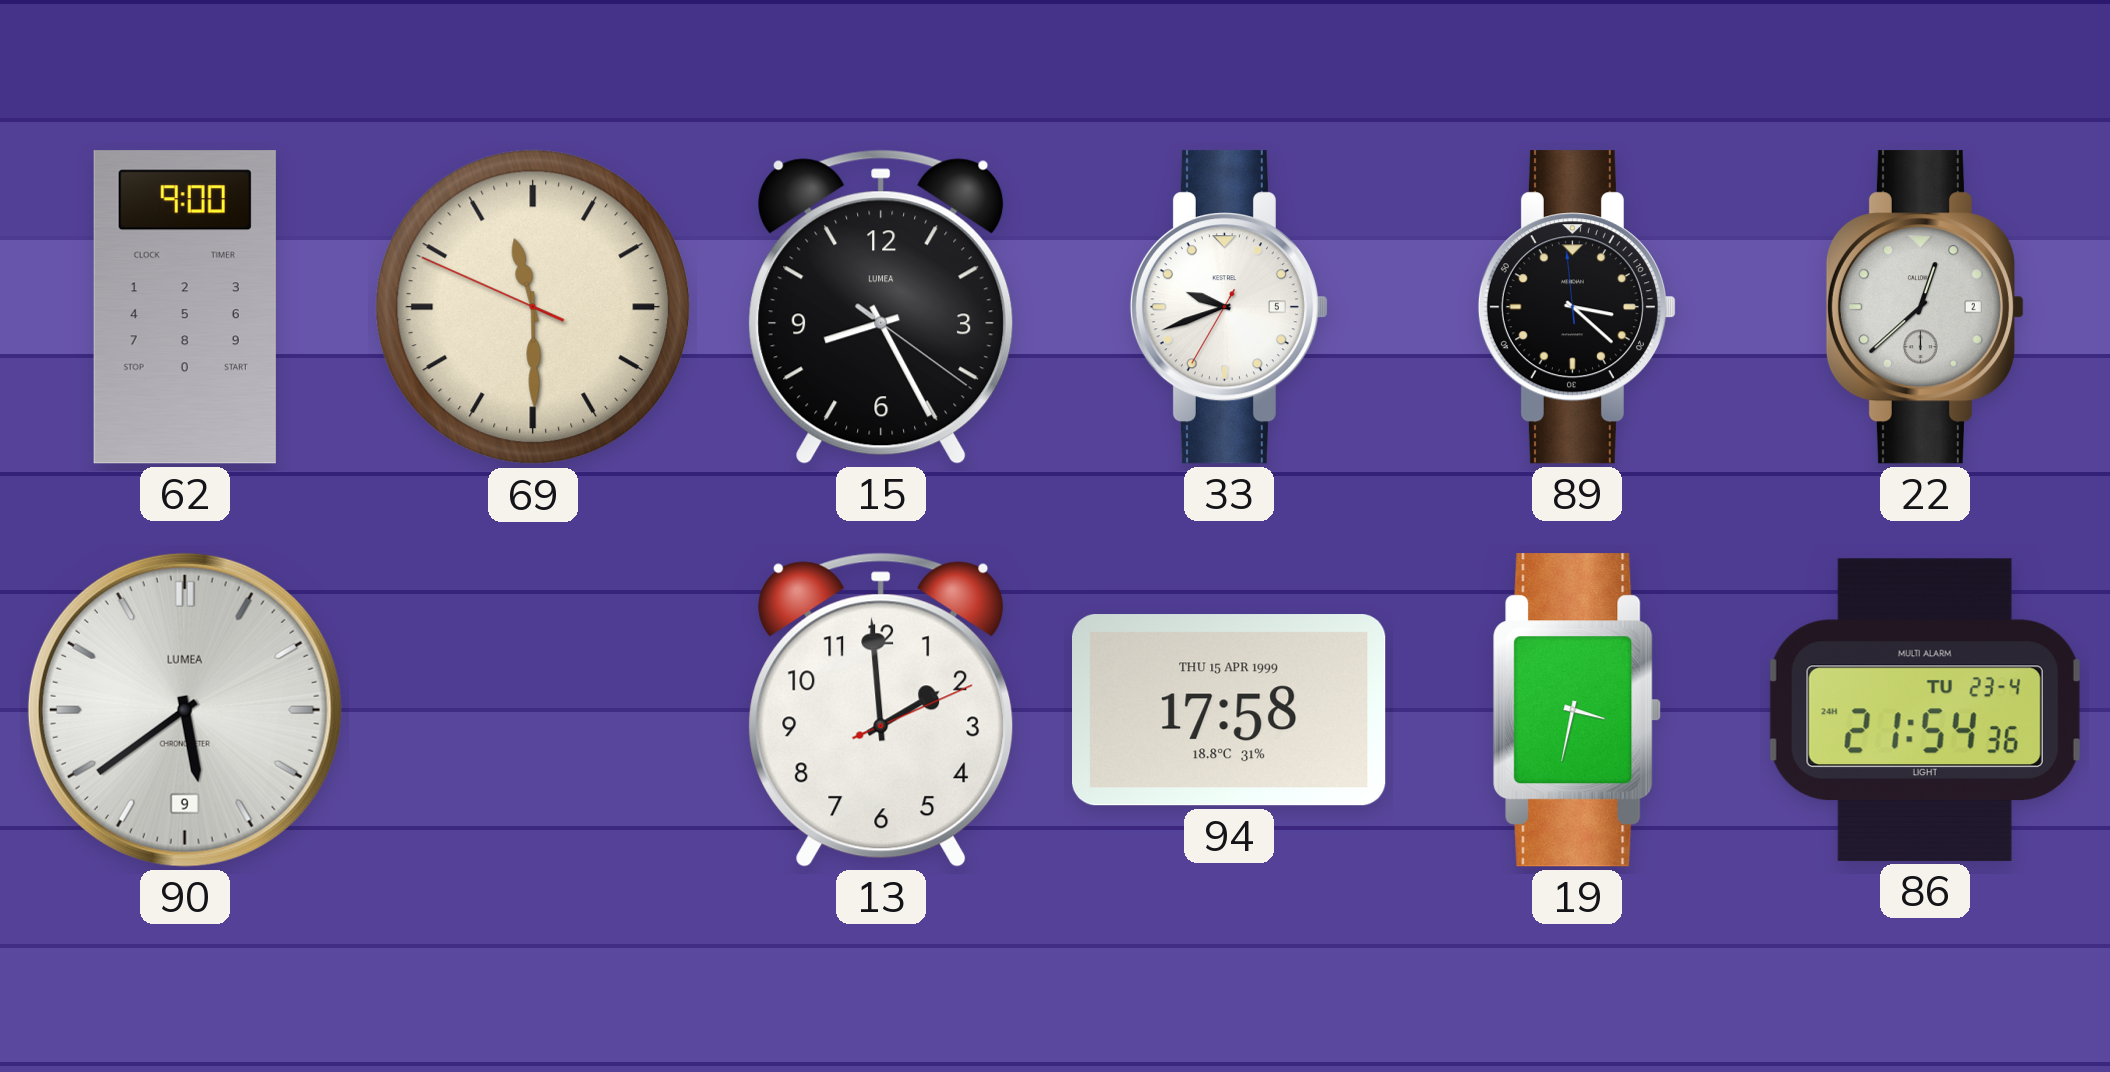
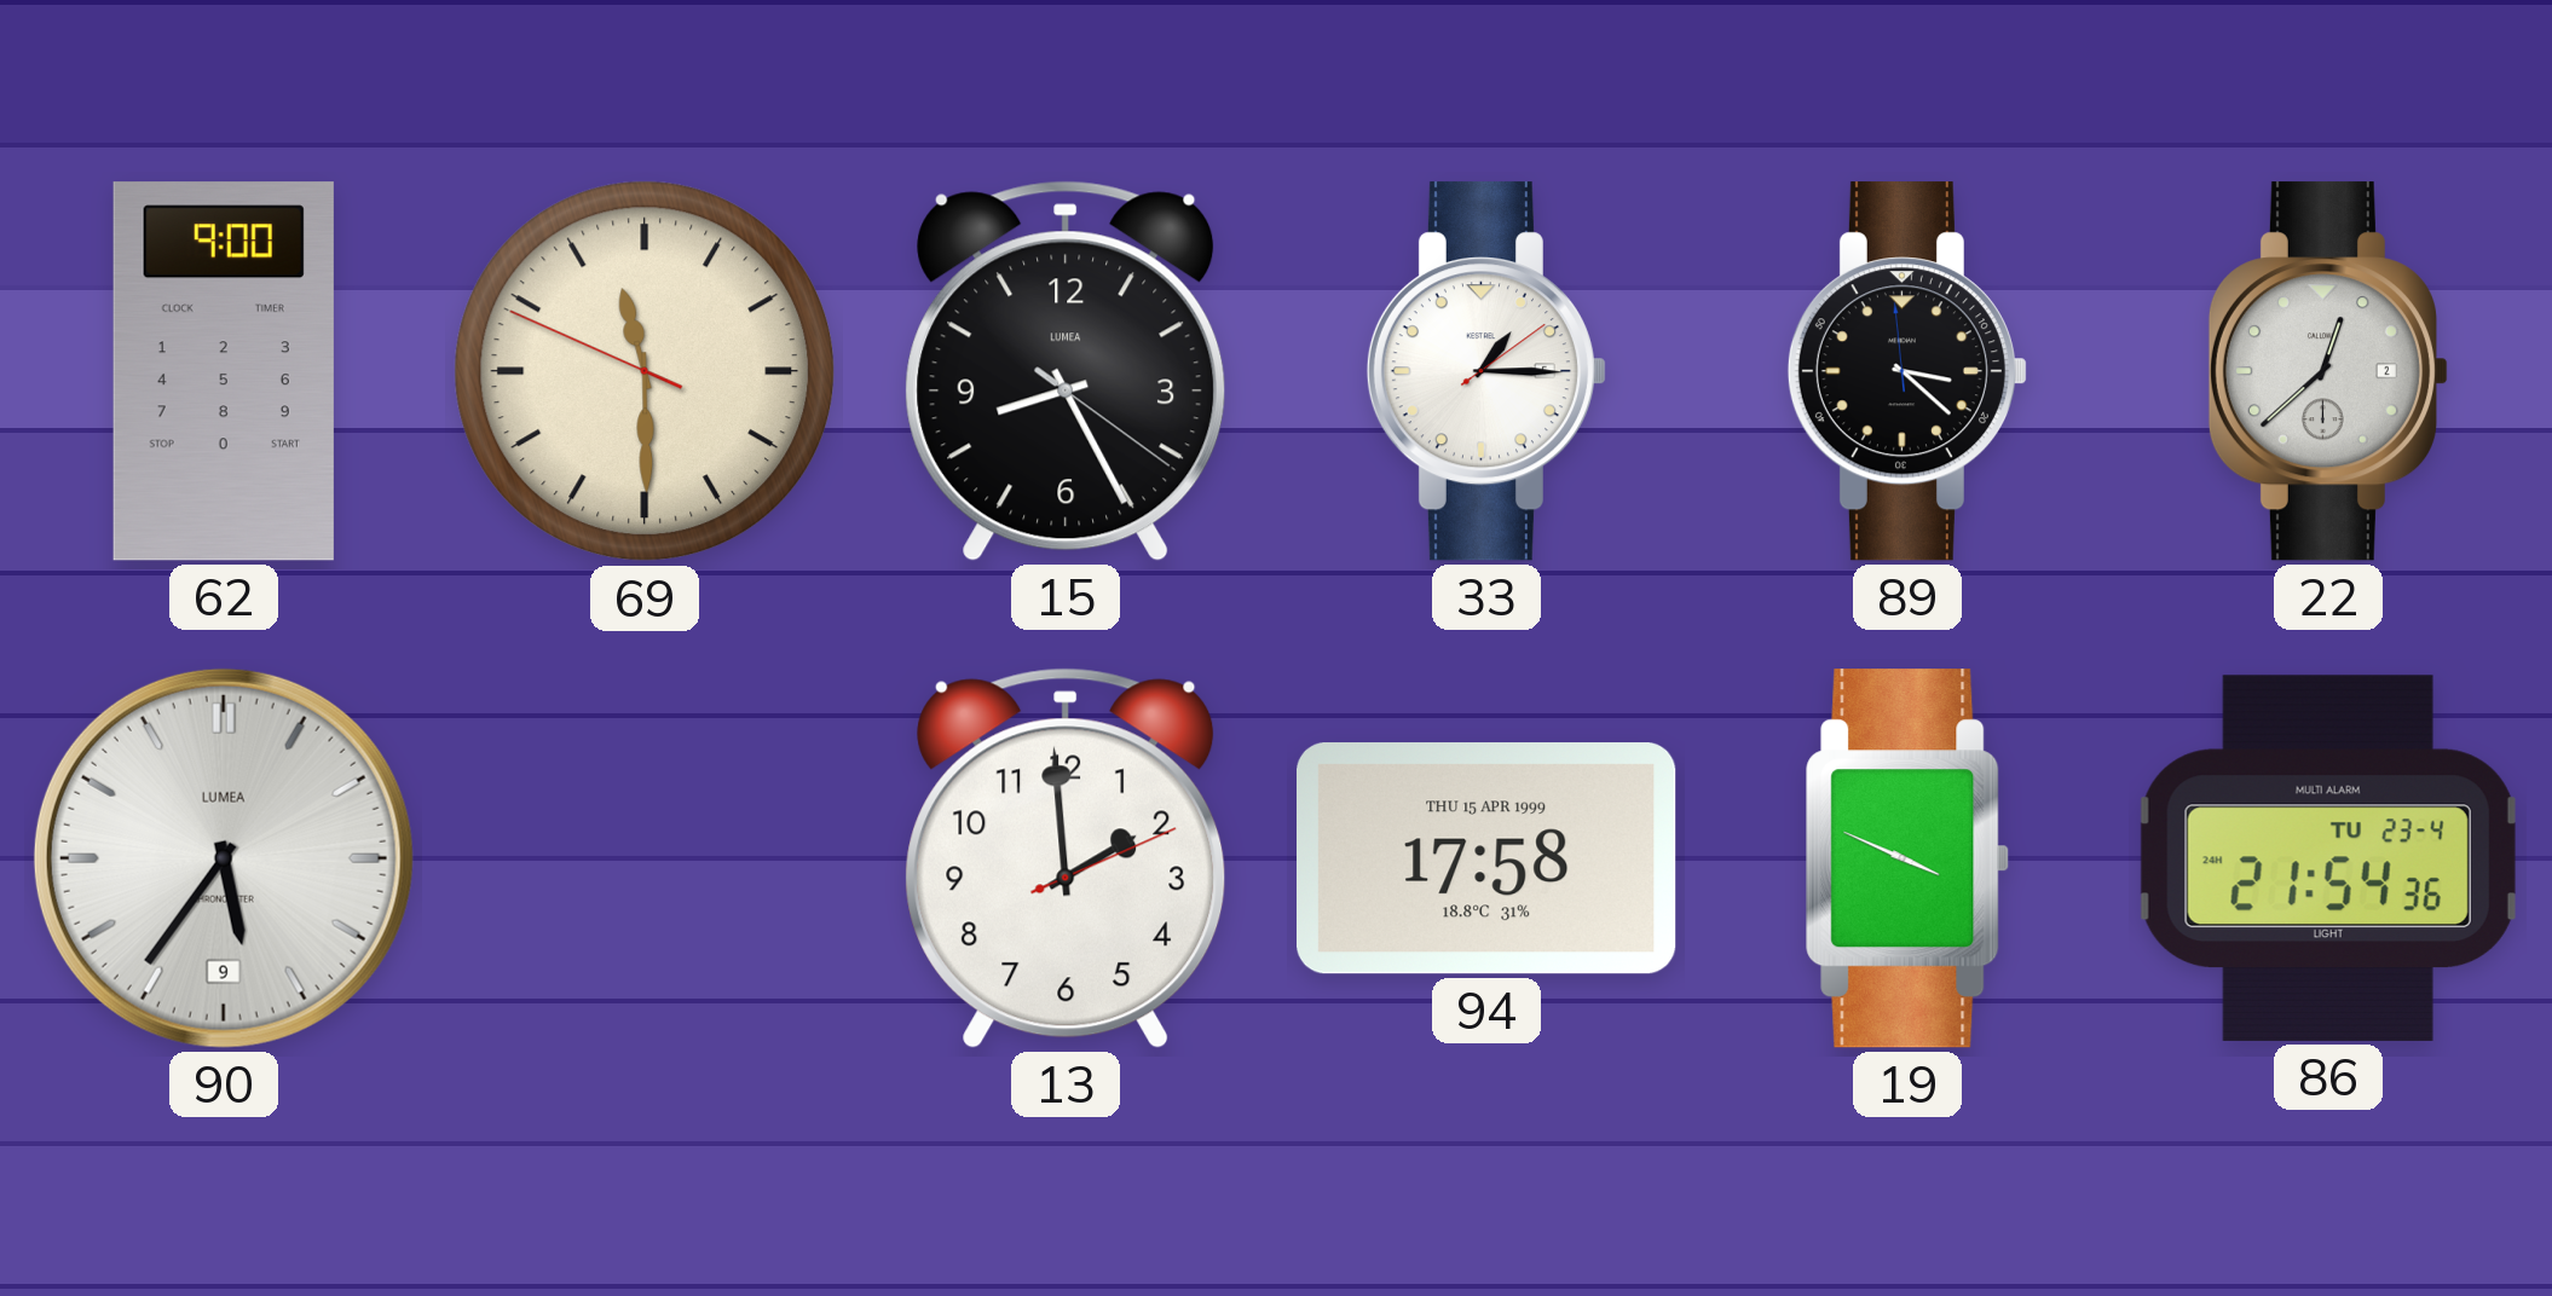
33: 9:41 -> 1:15 (1486, 371)
90: 5:39 -> 5:36 (224, 858)
19: 3:32 -> 3:49 (1907, 858)
